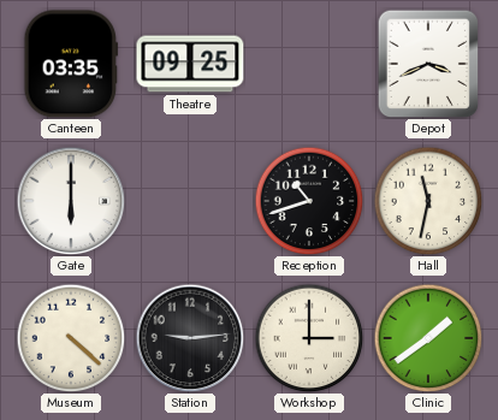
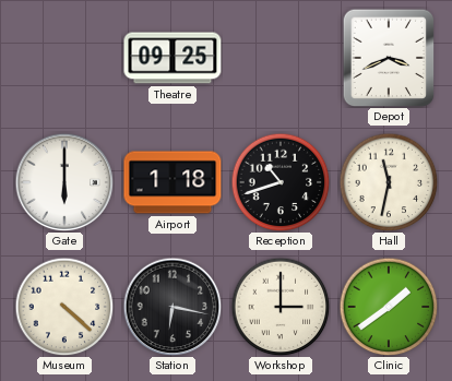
Canteen: 03:35 -> none (70, 64)
Airport: none -> 1:18 (173, 182)
Station: 9:14 -> 6:17 (173, 307)
